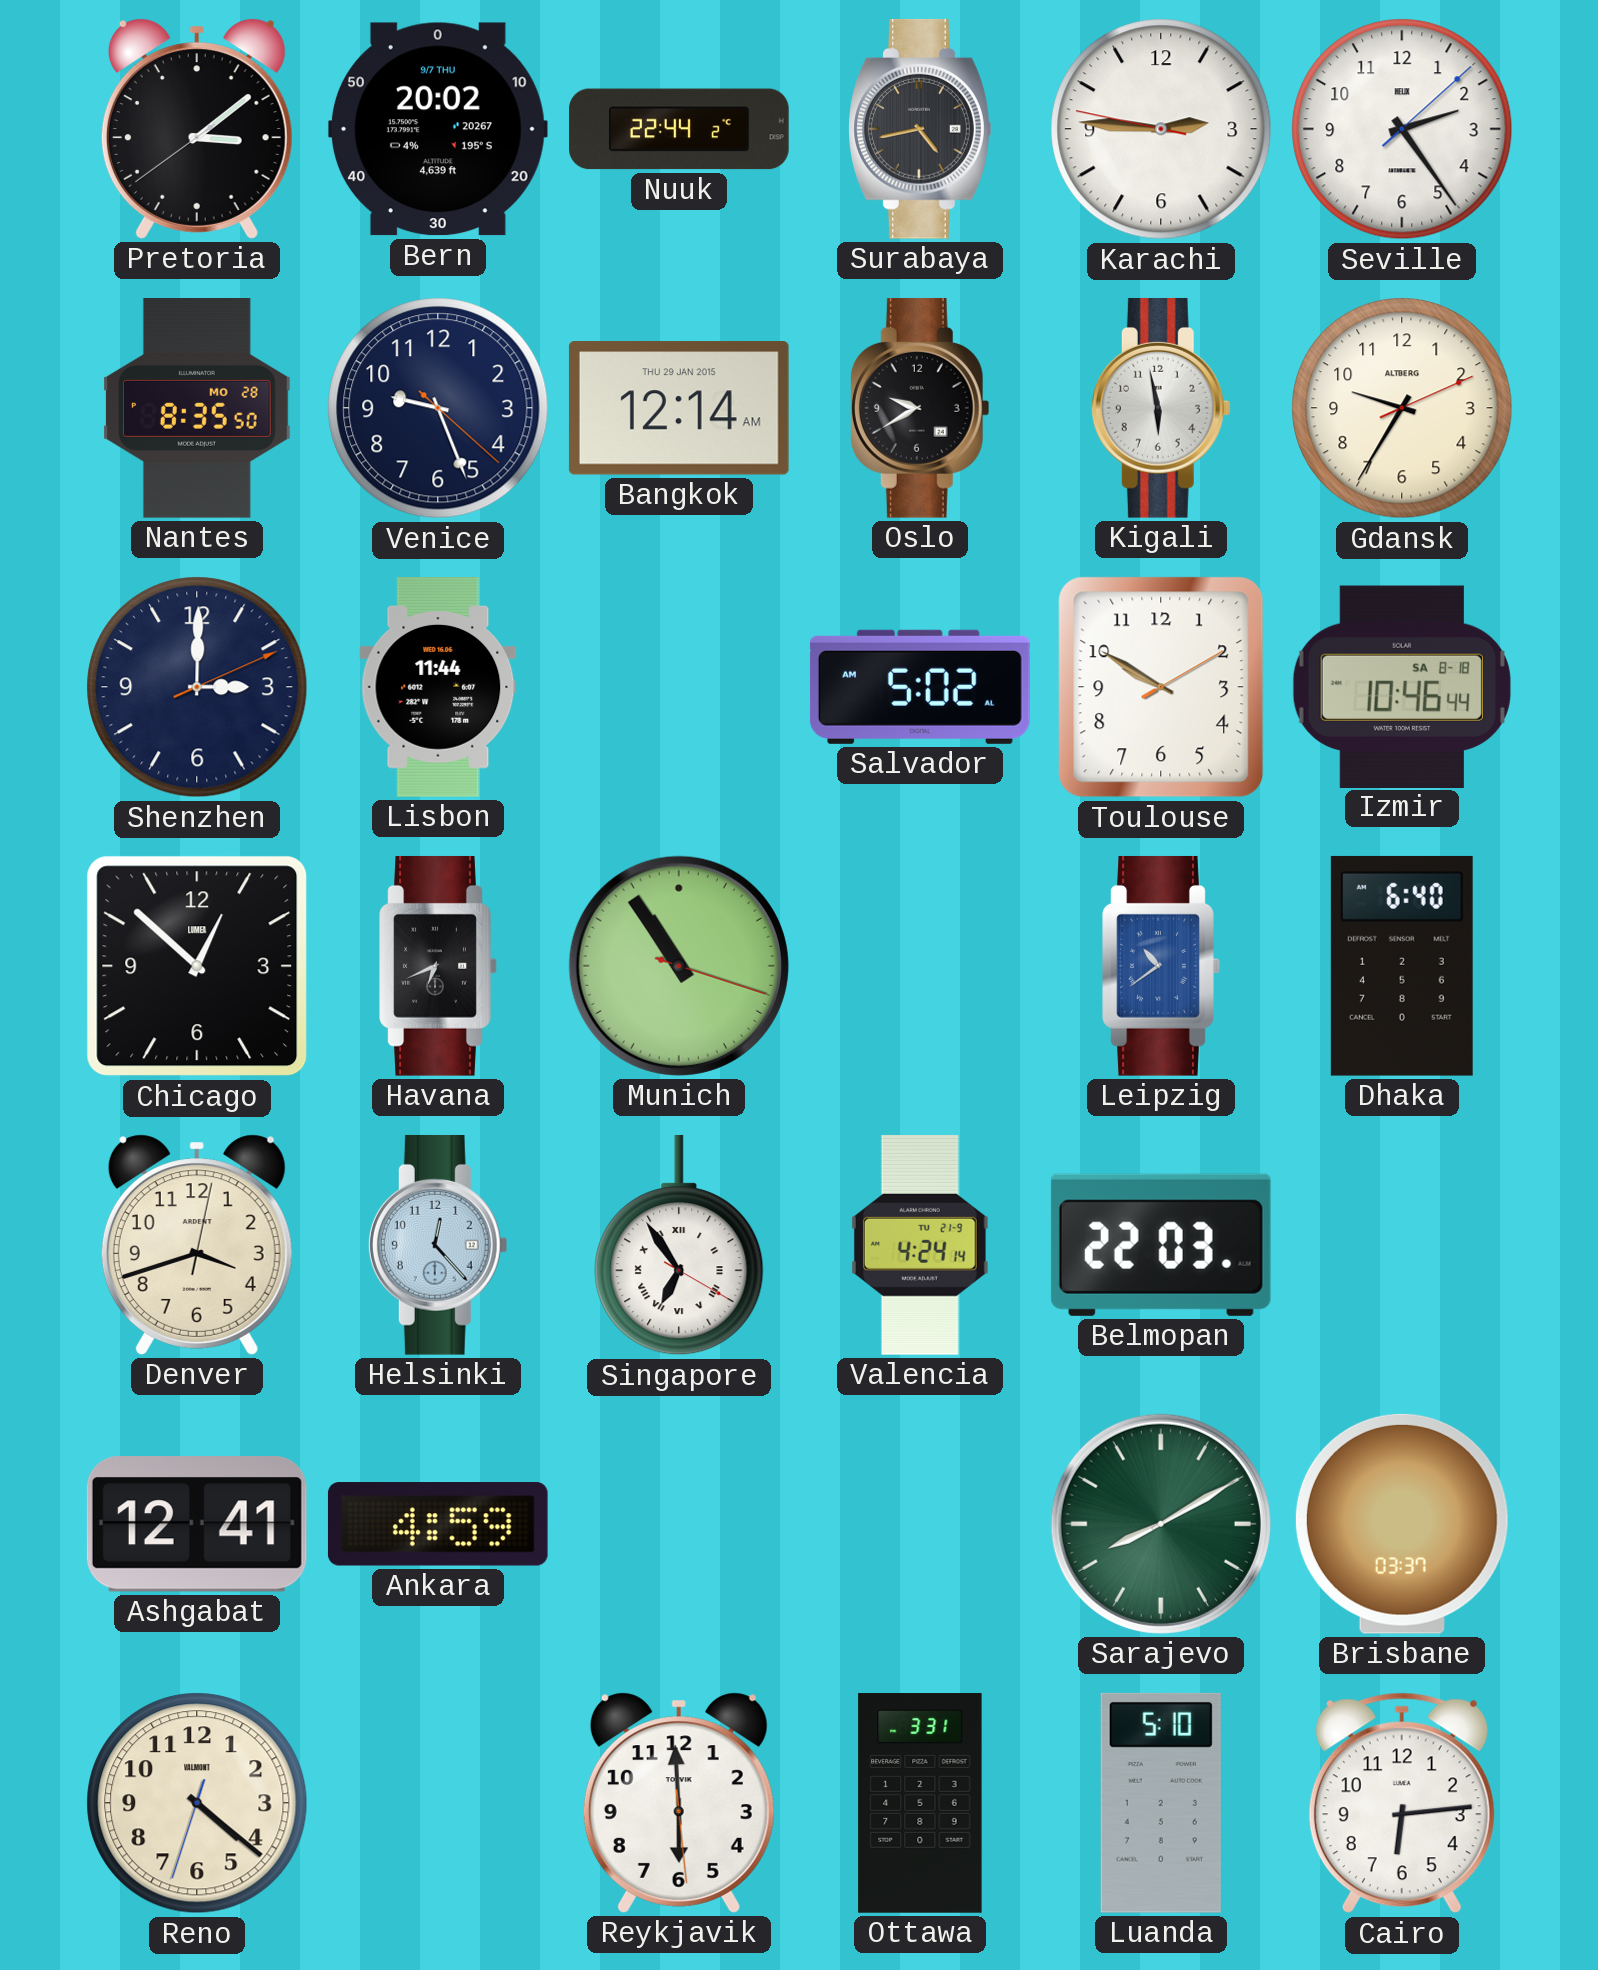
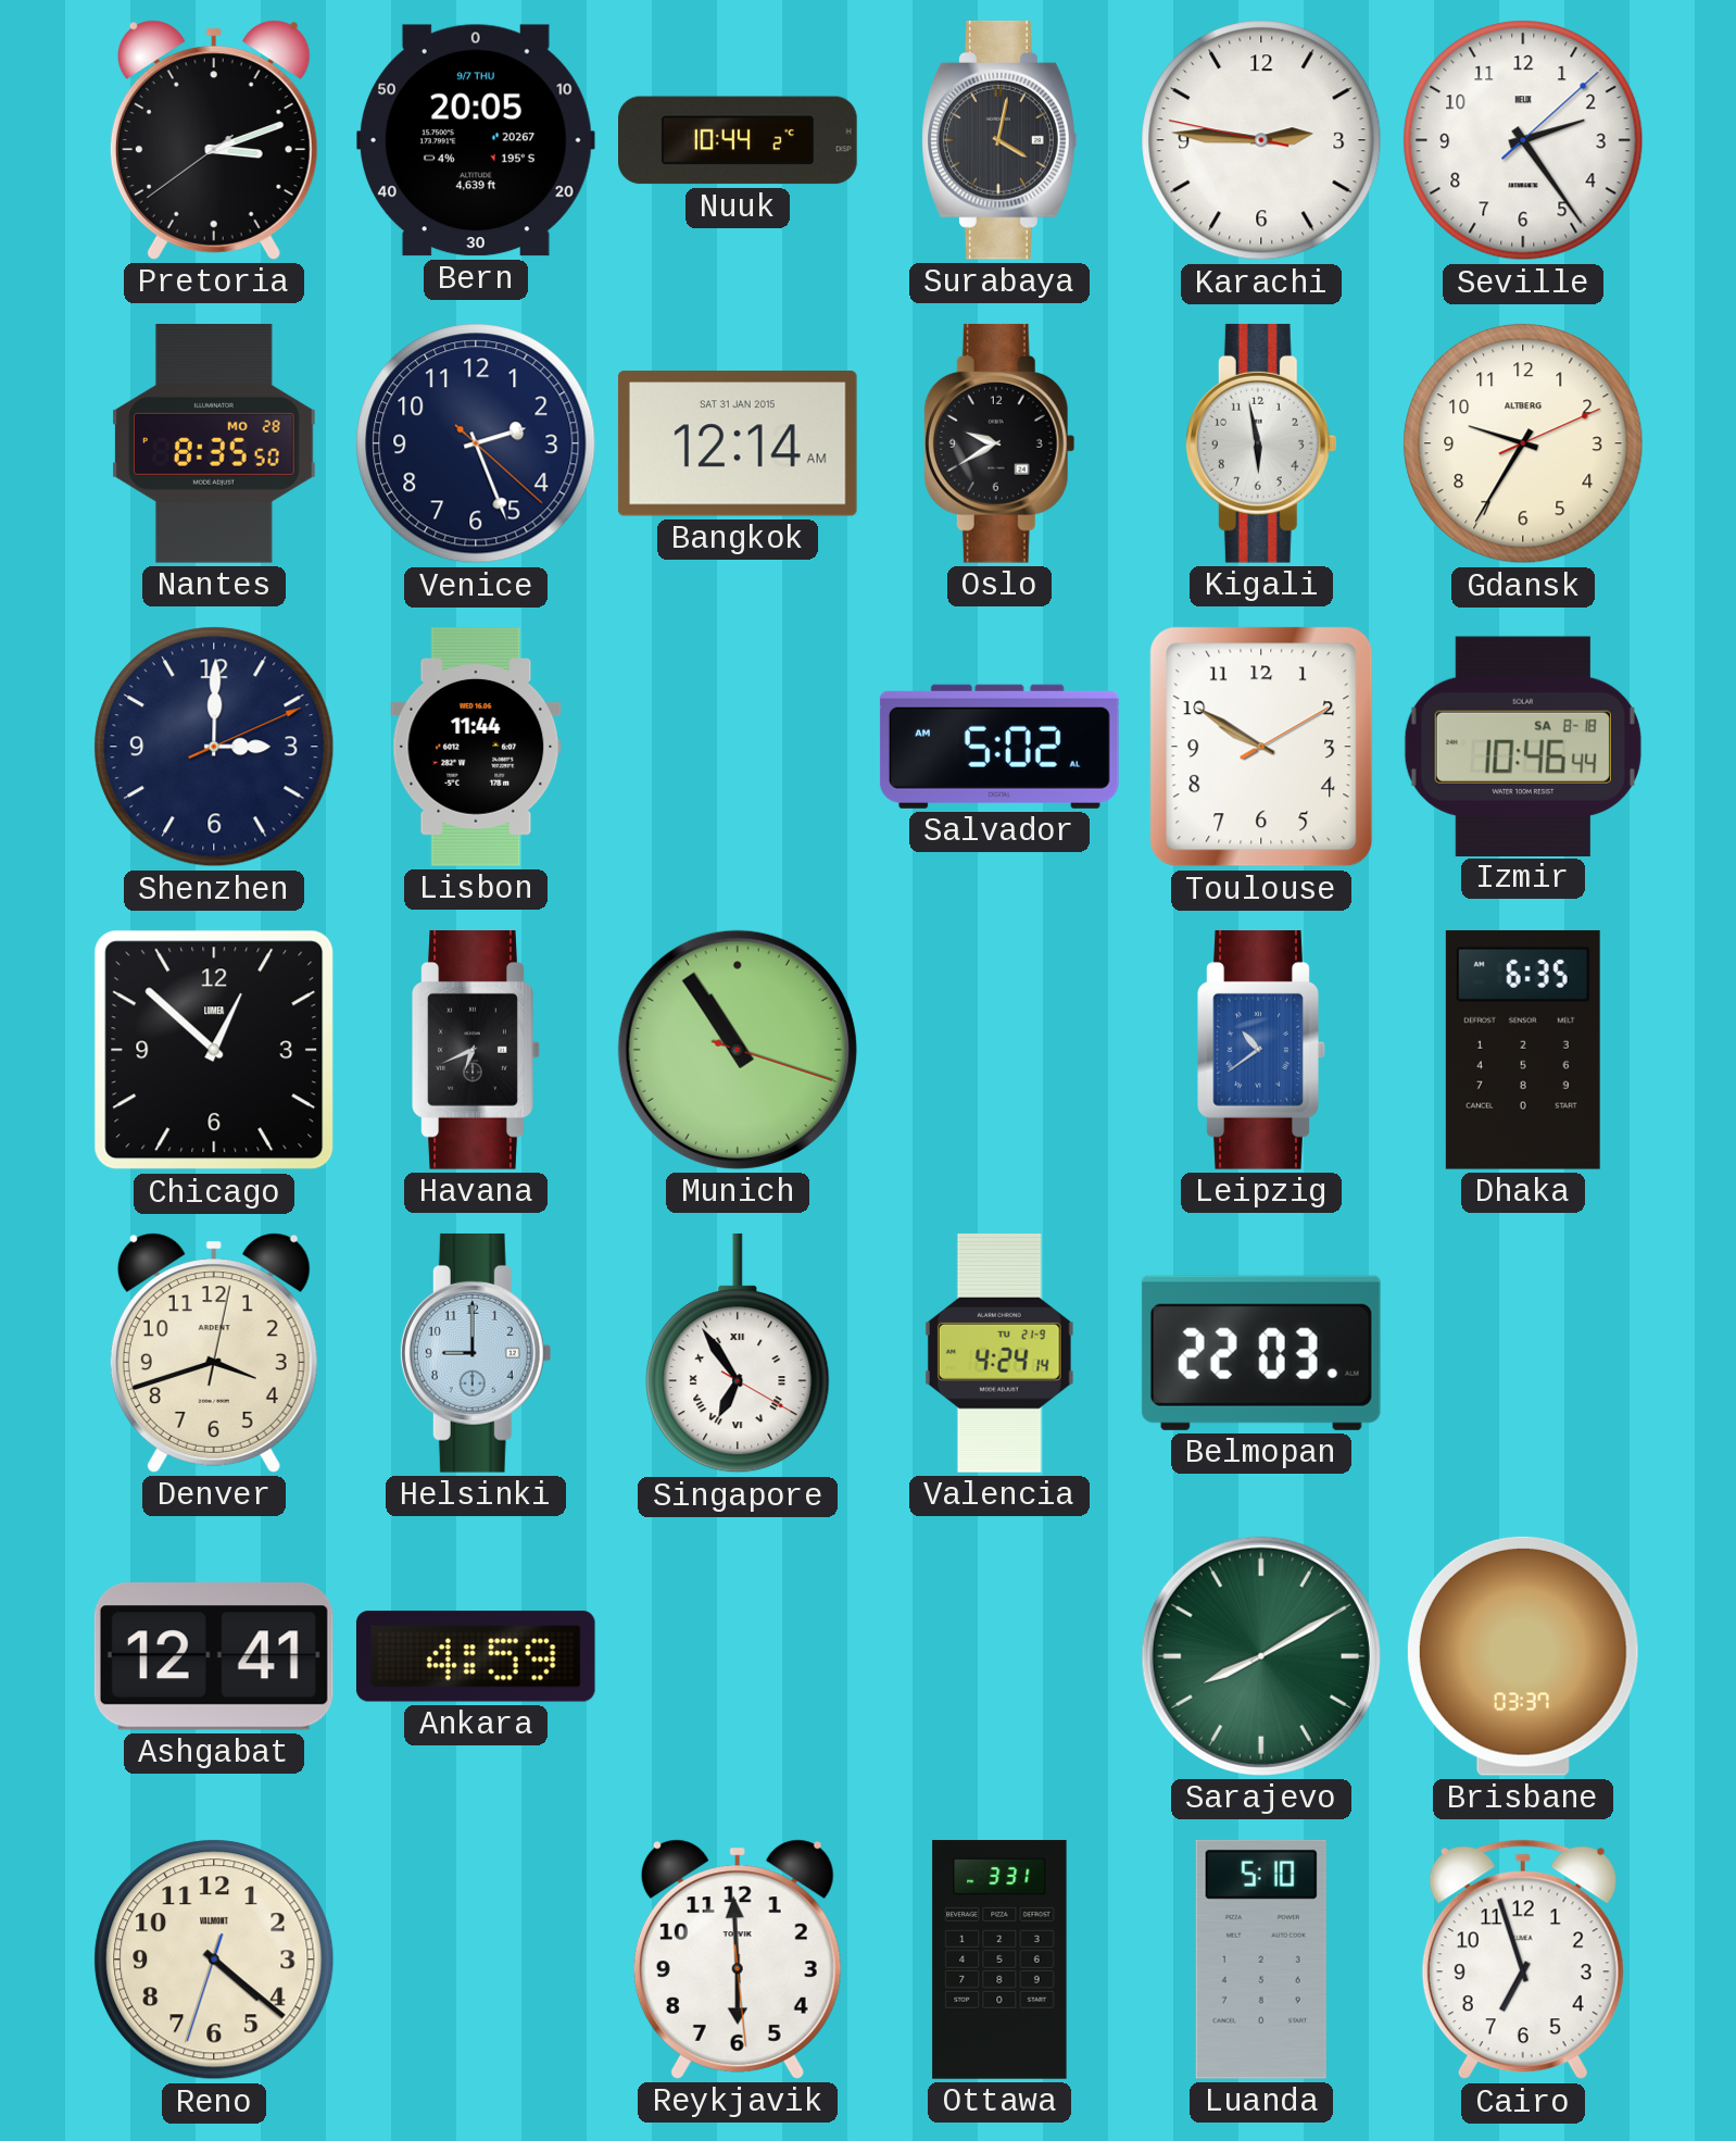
Pretoria: 3:08 -> 3:11 (214, 140)
Bern: 20:02 -> 20:05 (476, 140)
Nuuk: 22:44 -> 10:44 (739, 140)
Surabaya: 4:43 -> 4:02 (999, 140)
Venice: 9:26 -> 2:26 (476, 443)
Bangkok date: THU 29 JAN 2015 -> SAT 31 JAN 2015 (738, 443)
Dhaka: 6:40 -> 6:35 (1523, 1050)
Helsinki: 12:23 -> 9:00 (476, 1353)
Cairo: 6:14 -> 6:57 (1523, 1960)
